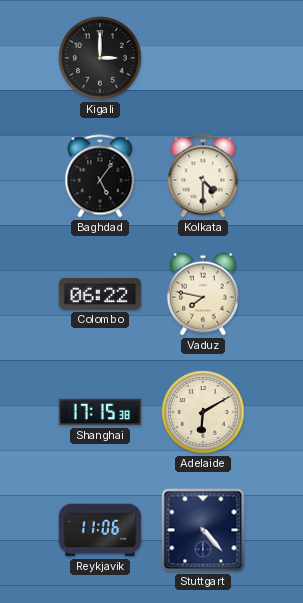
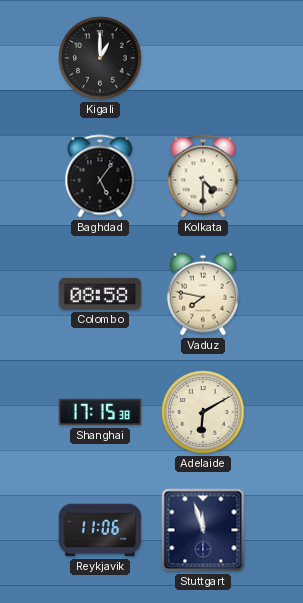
Kigali: 3:00 -> 1:00 (100, 58)
Colombo: 06:22 -> 08:58 (100, 294)
Stuttgart: 4:23 -> 11:57 (203, 530)
